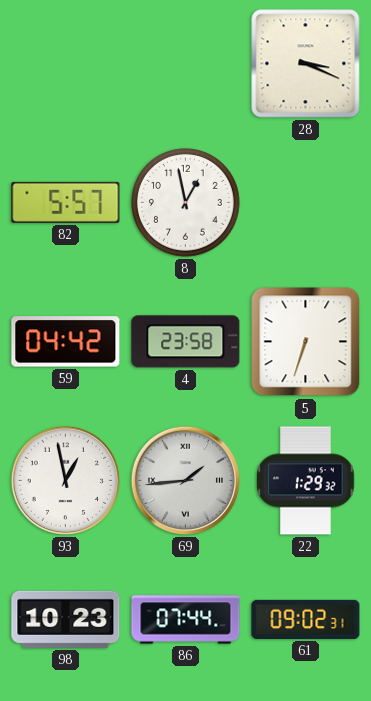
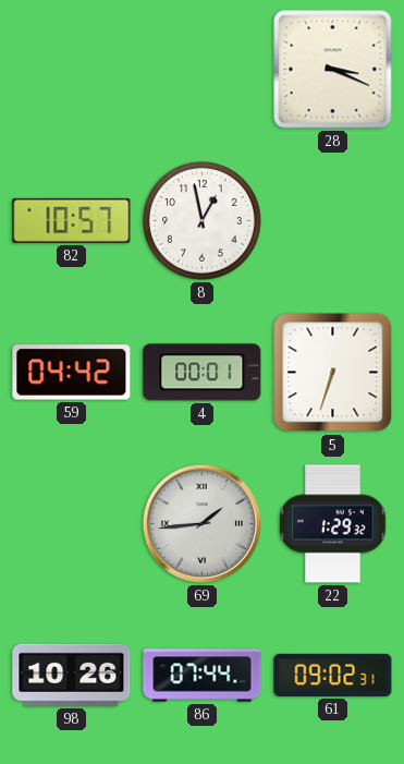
82: 5:57 -> 10:57 (72, 220)
4: 23:58 -> 00:01 (203, 373)
93: 12:58 -> none (65, 480)
98: 10:23 -> 10:26 (72, 675)
